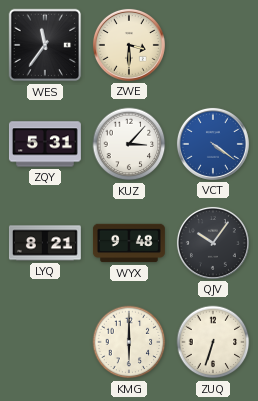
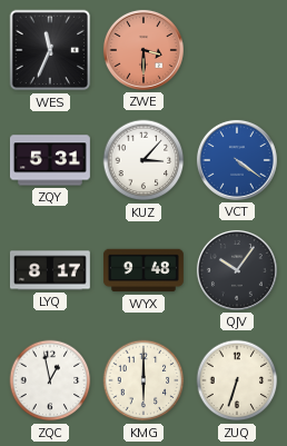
WES: 11:36 -> 11:34 (50, 50)
ZWE dial: cream -> salmon (143, 50)
LYQ: 8:21 -> 8:17 (50, 270)
ZQC: none -> 12:58 (50, 380)
